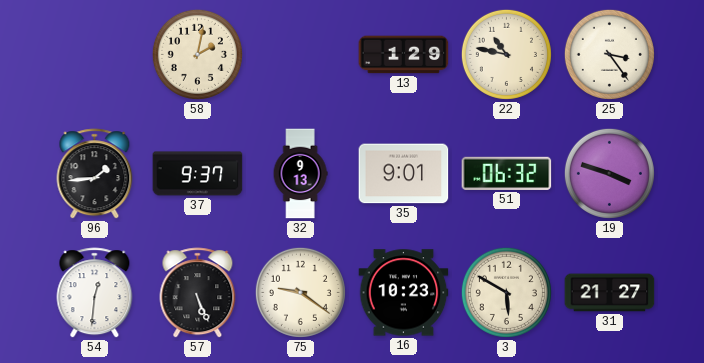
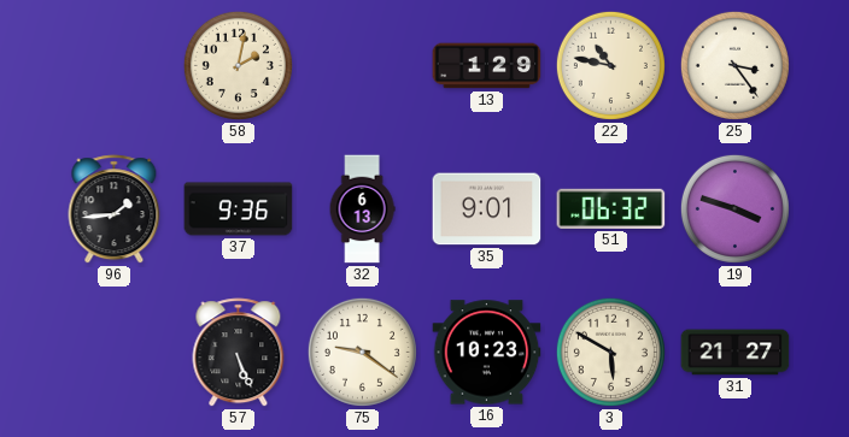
37: 9:37 -> 9:36 (239, 209)
32: 9:13 -> 6:13 (362, 209)
54: 12:31 -> none (95, 293)
